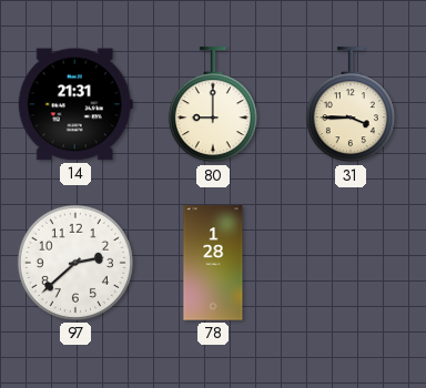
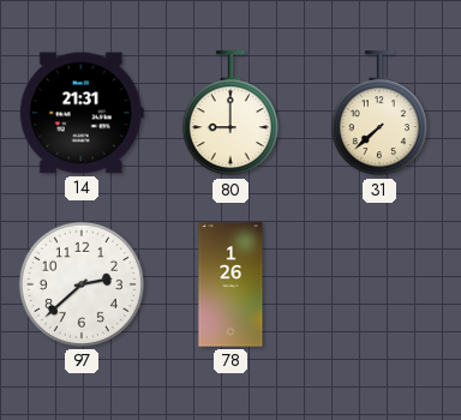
31: 3:45 -> 7:38 (379, 114)
78: 1:28 -> 1:26 (230, 284)
